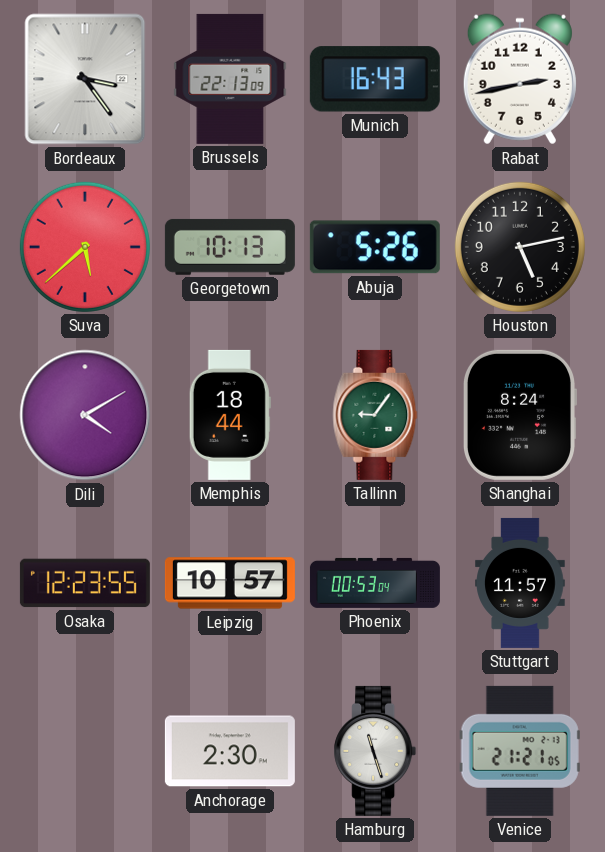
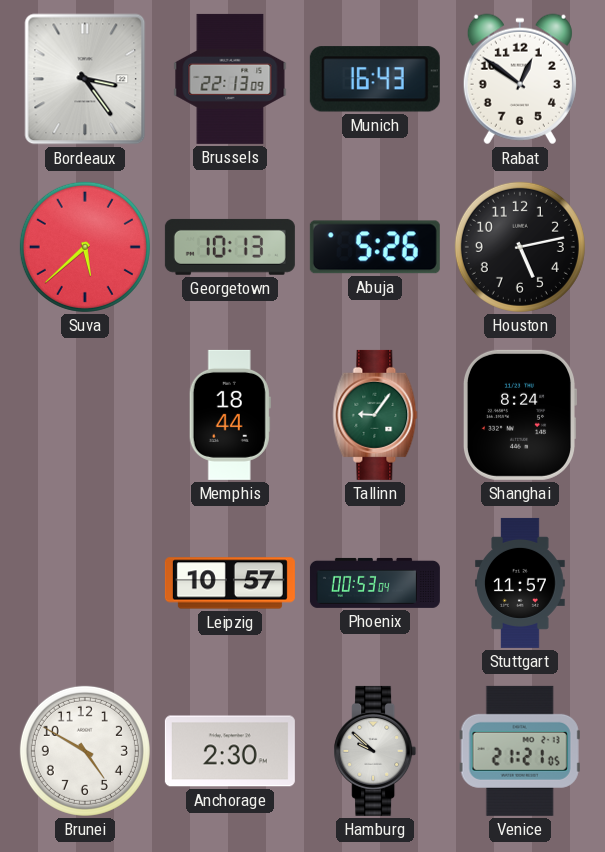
Rabat: 2:43 -> 12:51 (520, 79)
Dili: 4:10 -> none (85, 415)
Osaka: 12:23 -> none (85, 583)
Brunei: none -> 4:50 (85, 751)
Hamburg: 11:27 -> 9:52 (375, 751)
